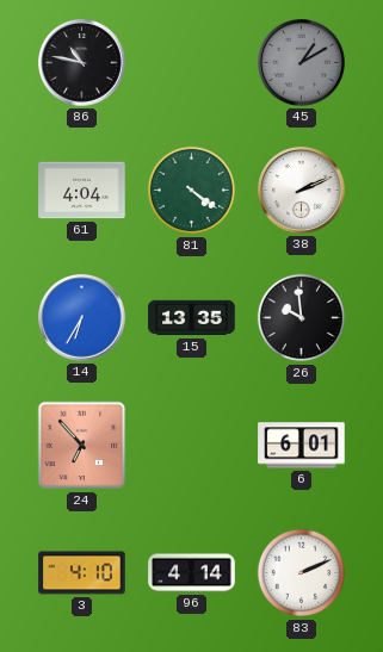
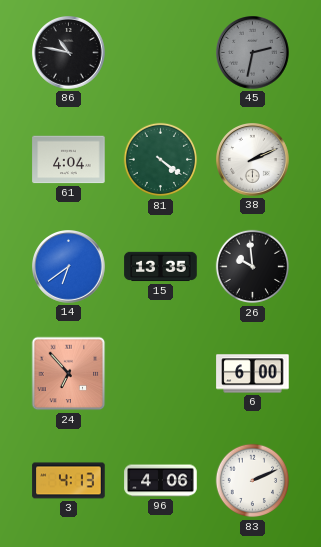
45: 1:10 -> 2:32 (253, 53)
14: 6:35 -> 6:39 (69, 267)
6: 6:01 -> 6:00 (253, 374)
3: 4:10 -> 4:13 (69, 481)
96: 4:14 -> 4:06 (161, 481)
